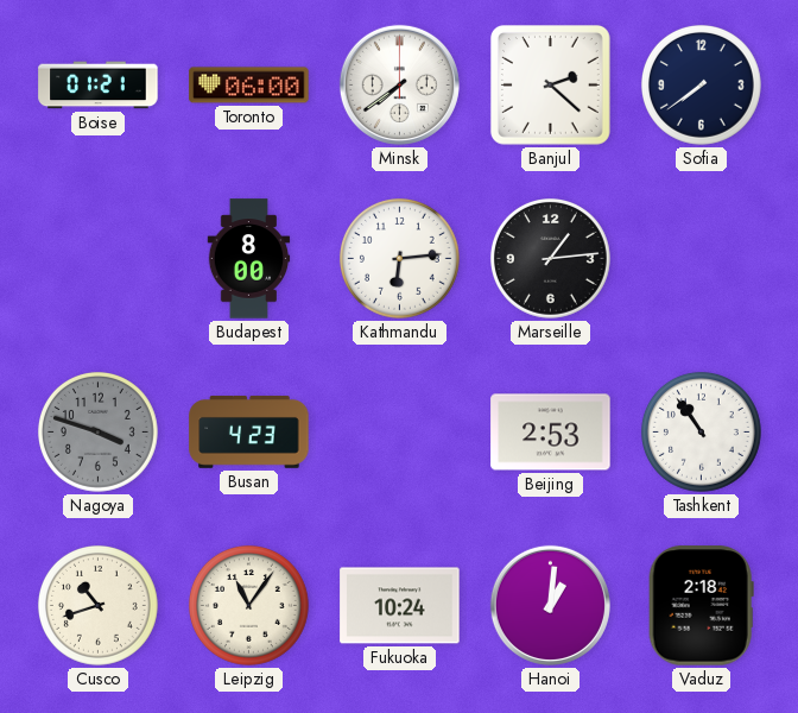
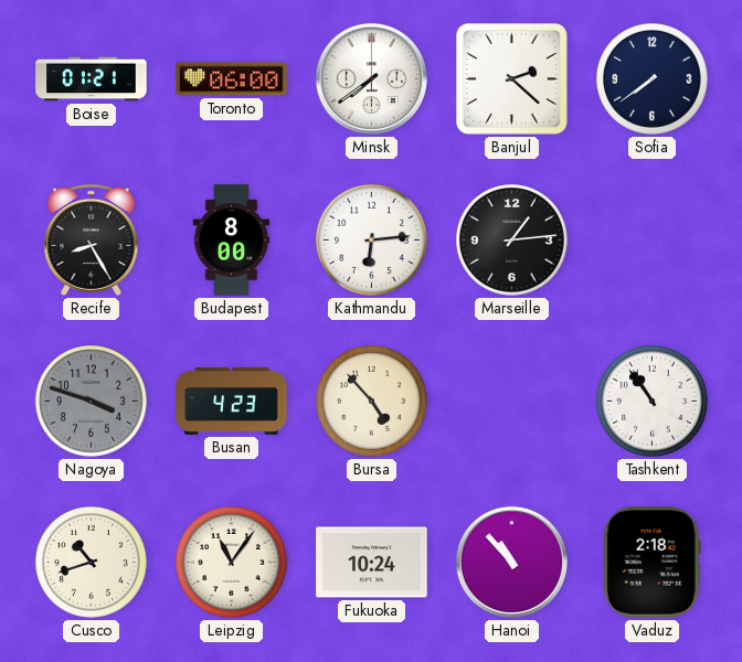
Recife: none -> 8:25 (92, 239)
Bursa: none -> 4:53 (371, 401)
Beijing: 2:53 -> none (551, 433)
Hanoi: 1:01 -> 10:53 (511, 562)
